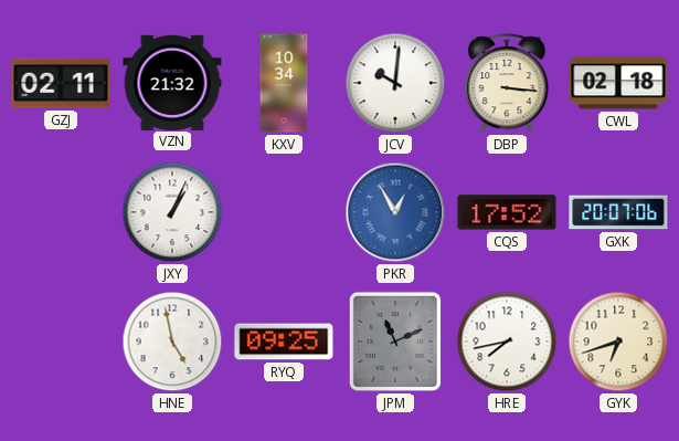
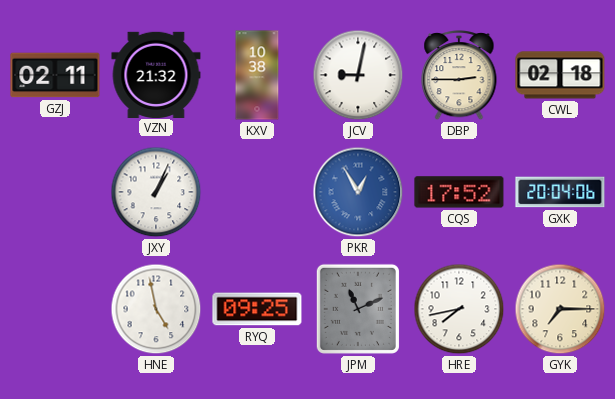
KXV: 10:34 -> 10:38 (257, 75)
JCV: 10:01 -> 9:02 (358, 75)
DBP: 3:16 -> 2:45 (459, 76)
GXK: 20:07 -> 20:04 (560, 192)
GYK: 6:42 -> 7:15 (560, 309)
